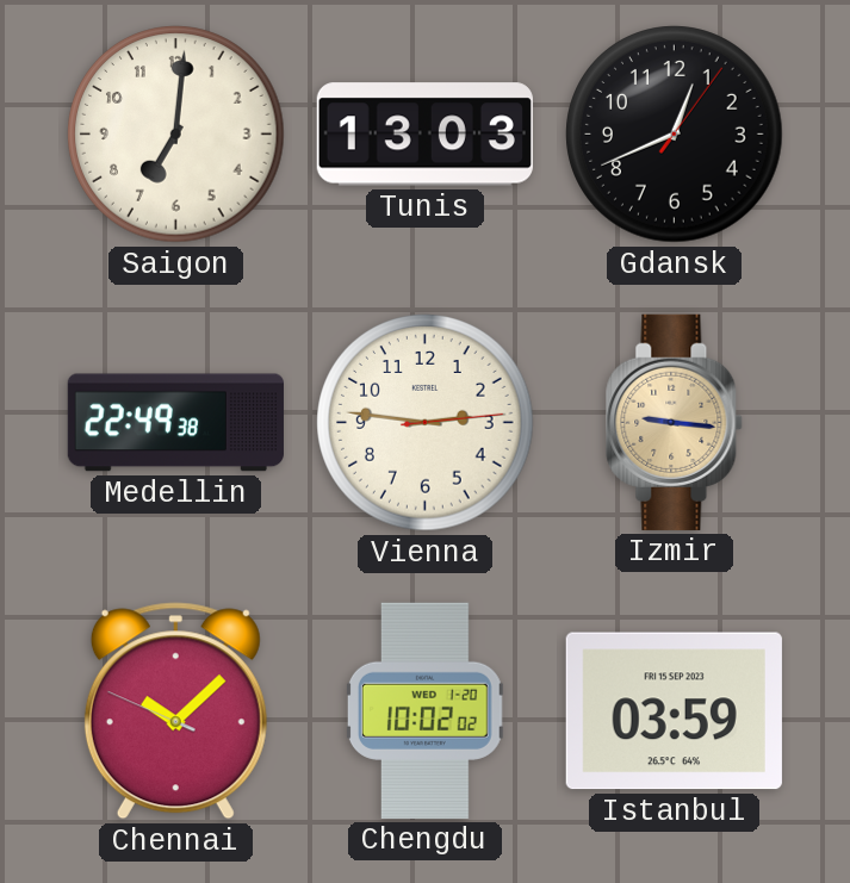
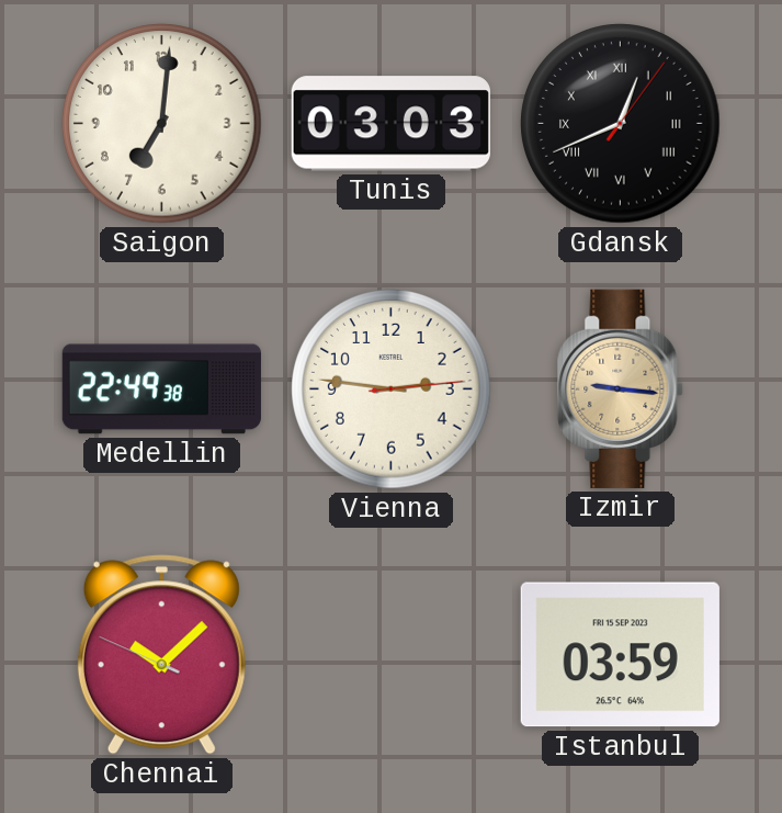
Tunis: 13:03 -> 03:03 (390, 124)
Gdansk numerals: Arabic -> Roman (621, 124)
Chengdu: 10:02 -> none (424, 710)
